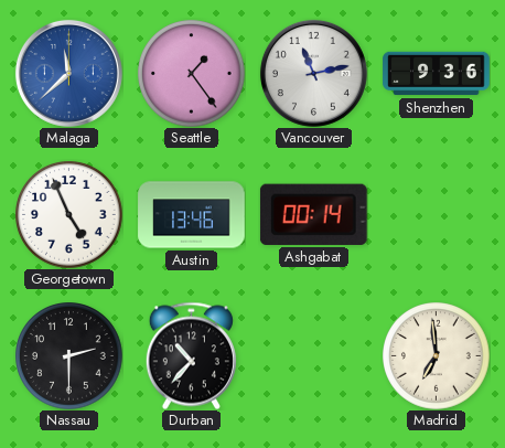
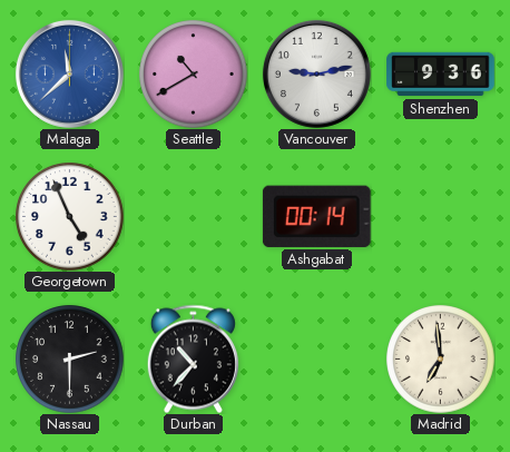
Seattle: 1:24 -> 10:40 (194, 75)
Vancouver: 11:13 -> 9:13 (316, 73)
Austin: 13:46 -> none (192, 215)
